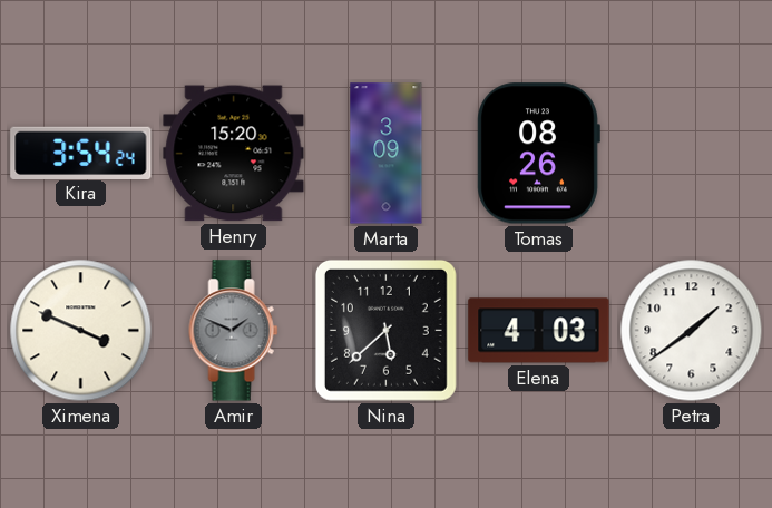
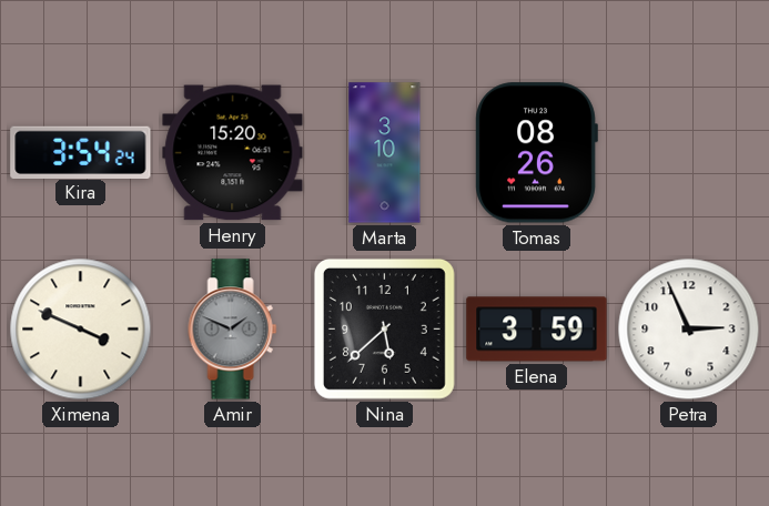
Marta: 3:09 -> 3:10 (385, 153)
Elena: 4:03 -> 3:59 (537, 330)
Petra: 1:39 -> 2:56 (689, 330)
